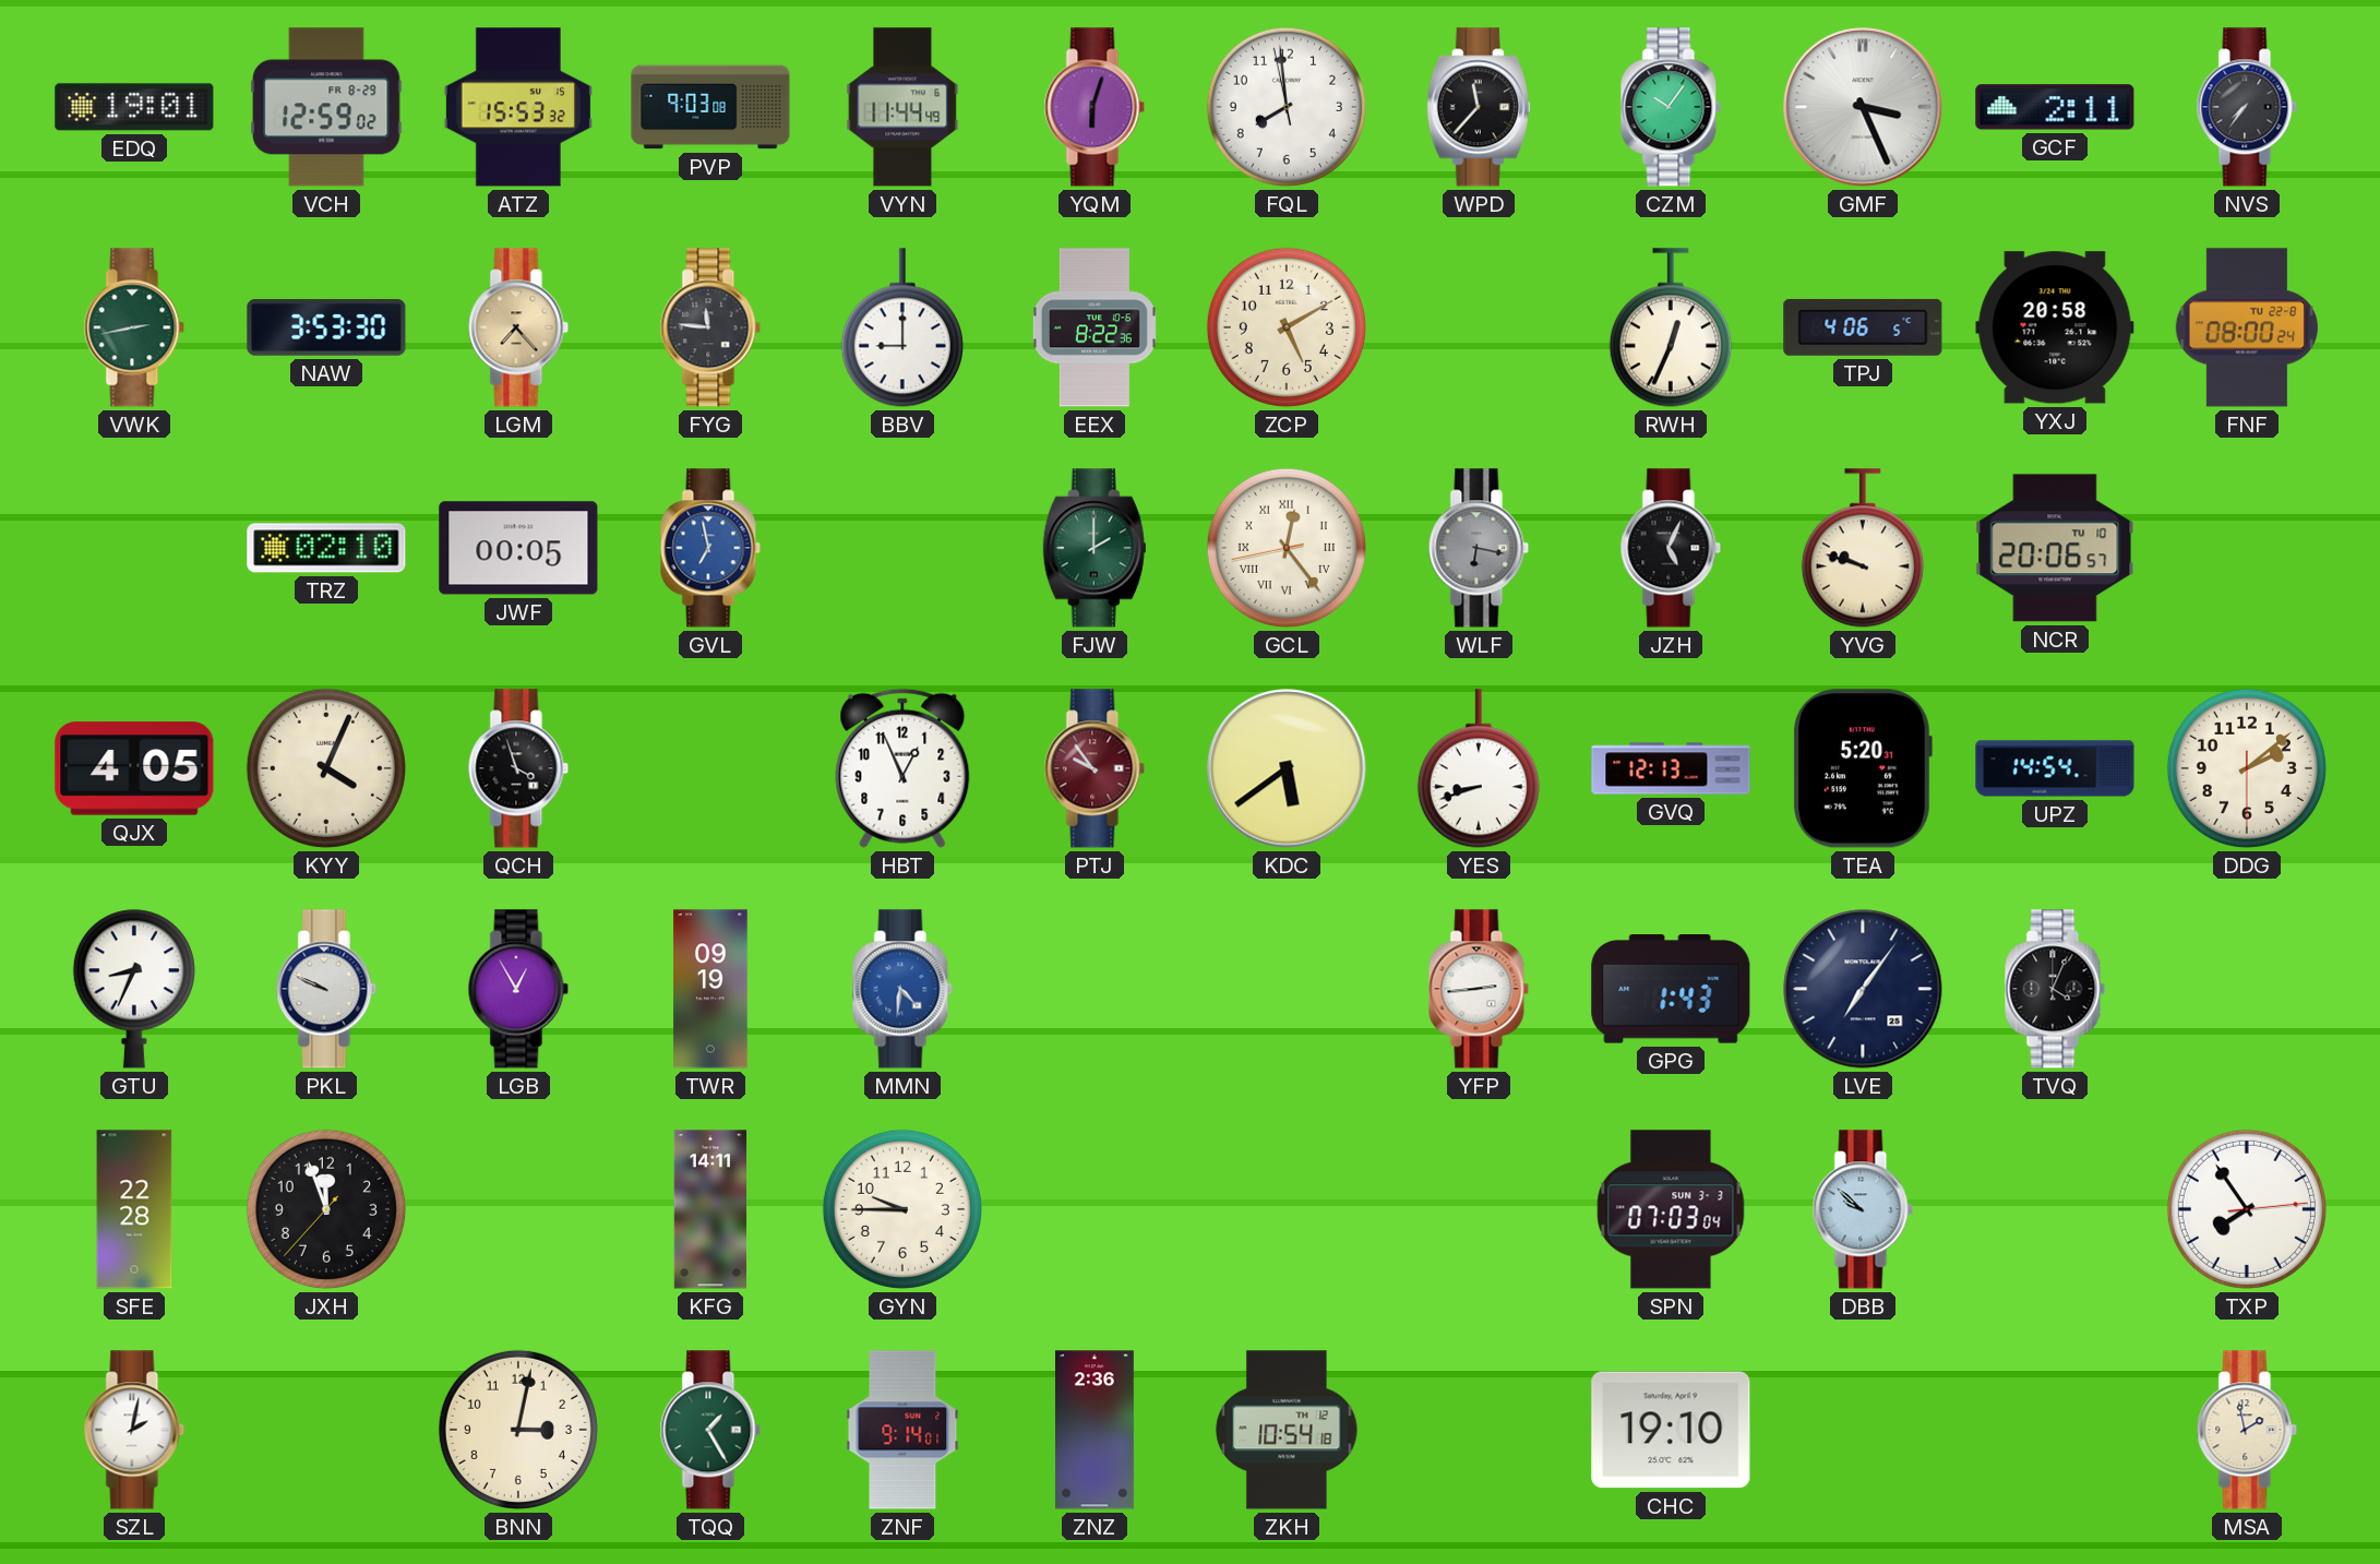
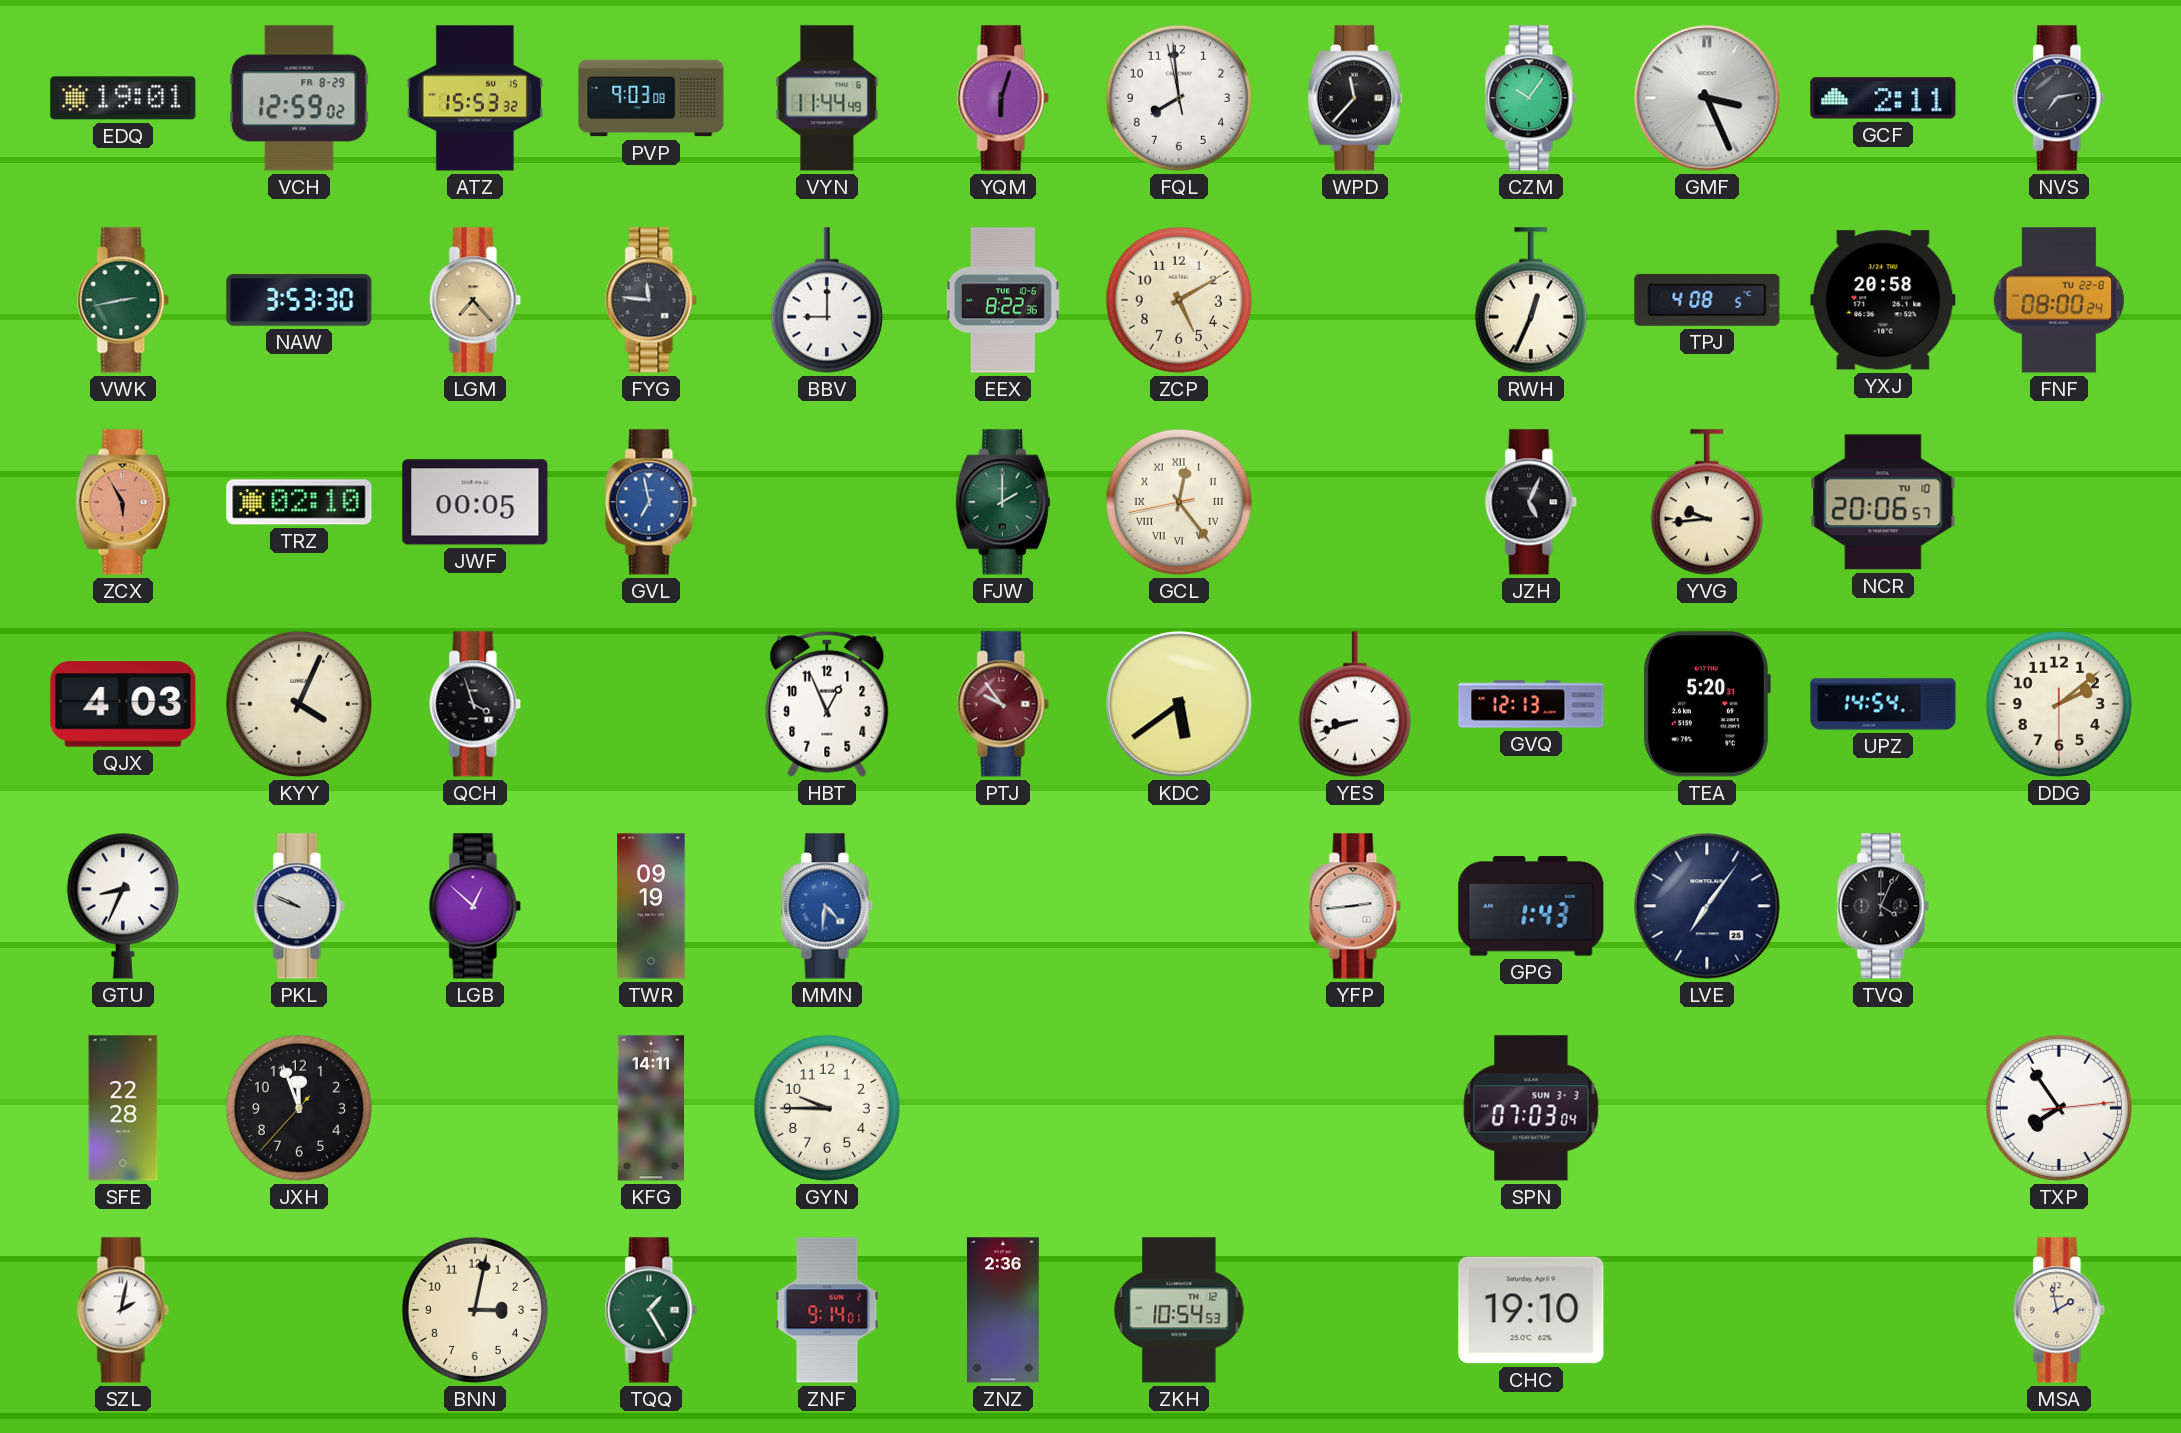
NVS: 7:36 -> 7:13 (2059, 98)
TPJ: 4:06 -> 4:08 (1707, 300)
ZCX: none -> 5:55 (123, 502)
WLF: 6:17 -> none (1479, 548)
YVG: 9:48 -> 9:44 (1707, 502)
QJX: 4:05 -> 4:03 (123, 704)
LGB: 12:55 -> 12:52 (475, 906)
DBB: 9:52 -> none (1863, 1209)
ZKH: 10:54:18 -> 10:54:53 (1179, 1310)
